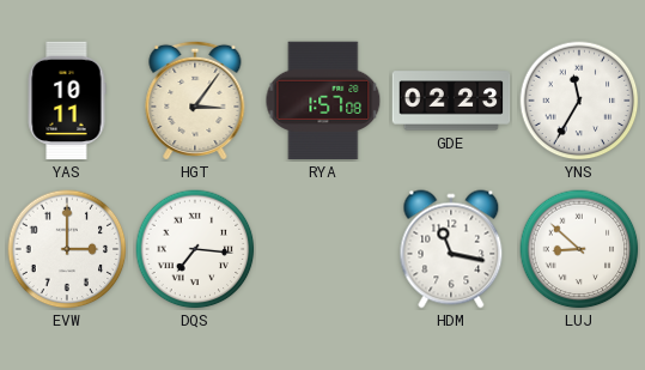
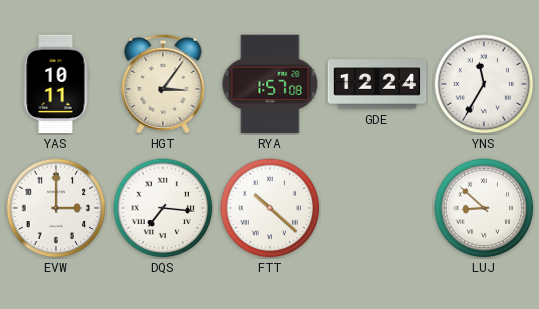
GDE: 02:23 -> 12:24 (377, 84)
FTT: none -> 10:22 (270, 208)
HDM: 11:17 -> none (451, 249)
